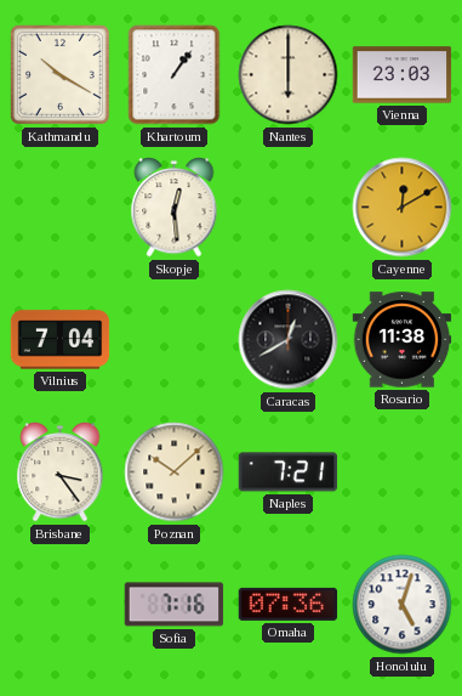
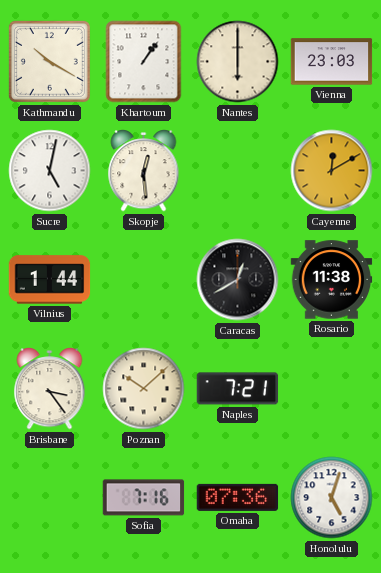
Sucre: none -> 5:02 (50, 171)
Vilnius: 7:04 -> 1:44 (50, 280)
